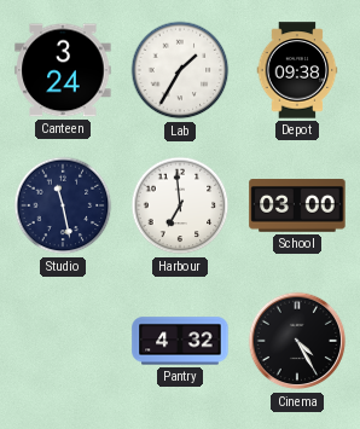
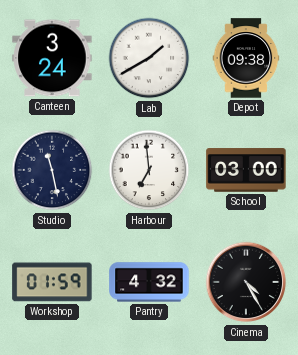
Lab: 1:35 -> 1:40 (149, 58)
Workshop: none -> 01:59 (52, 282)
